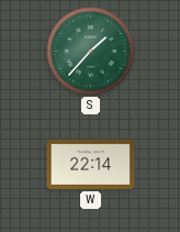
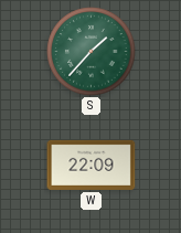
W: 22:14 -> 22:09 (92, 165)
